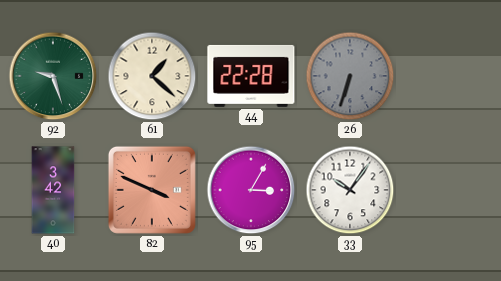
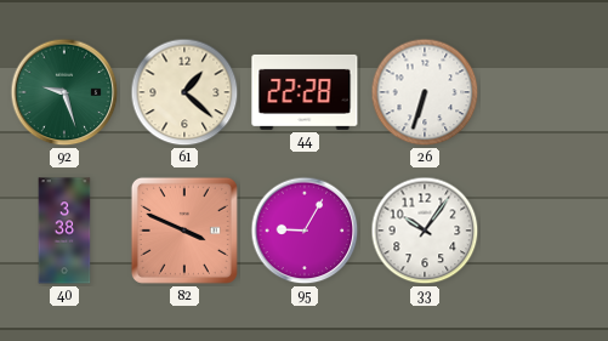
26 dial: grey -> white (425, 92)
40: 3:42 -> 3:38 (64, 231)
95: 3:05 -> 9:05 (305, 231)
